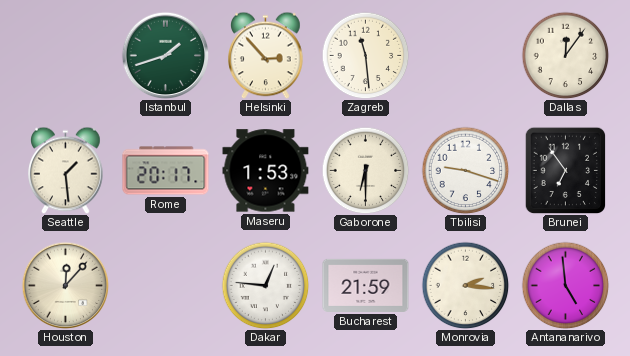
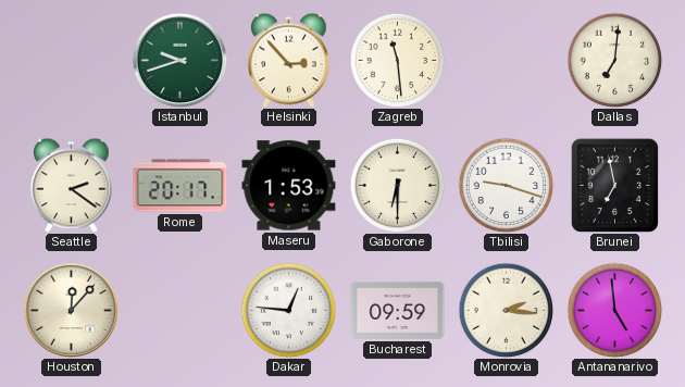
Istanbul: 1:42 -> 9:42 (179, 60)
Dallas: 12:06 -> 7:01 (614, 60)
Seattle: 1:29 -> 2:21 (72, 185)
Brunei: 6:54 -> 6:58 (615, 185)
Bucharest: 21:59 -> 09:59 (398, 310)
